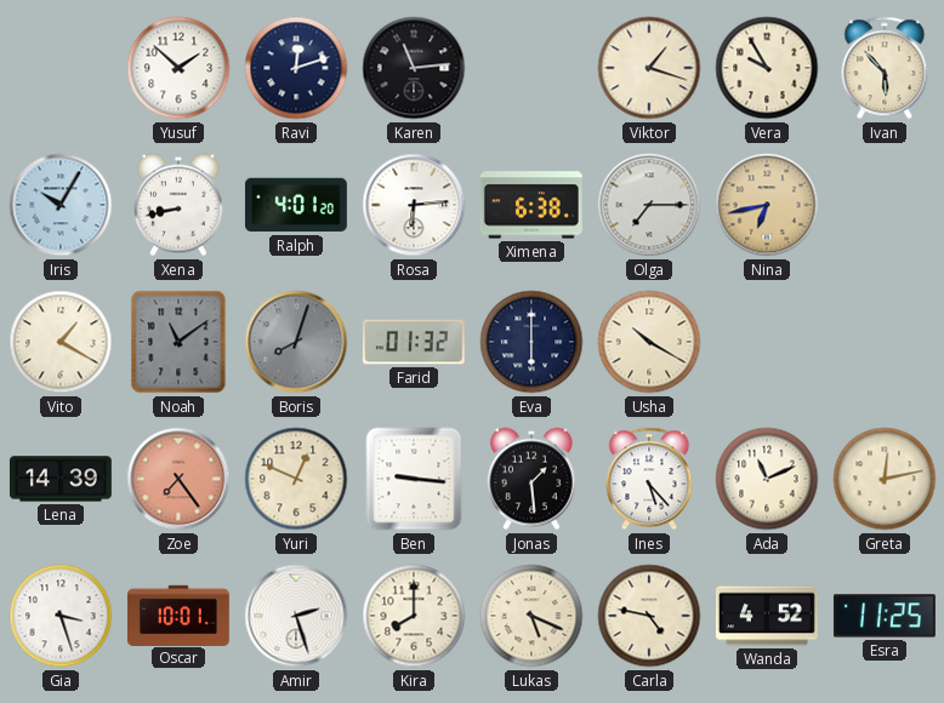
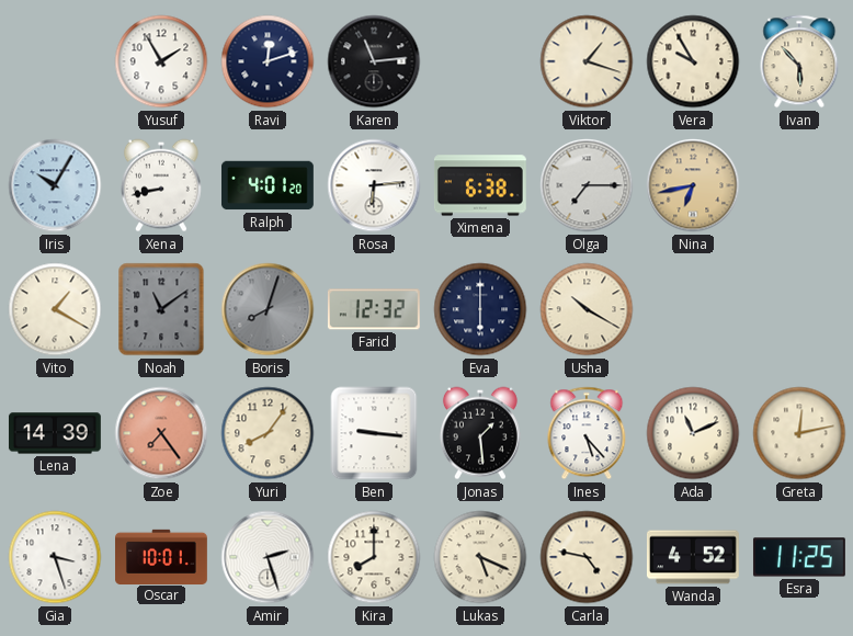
Yusuf: 1:52 -> 1:55 (161, 61)
Farid: 01:32 -> 12:32 (374, 309)
Yuri: 12:49 -> 8:06 (268, 433)
